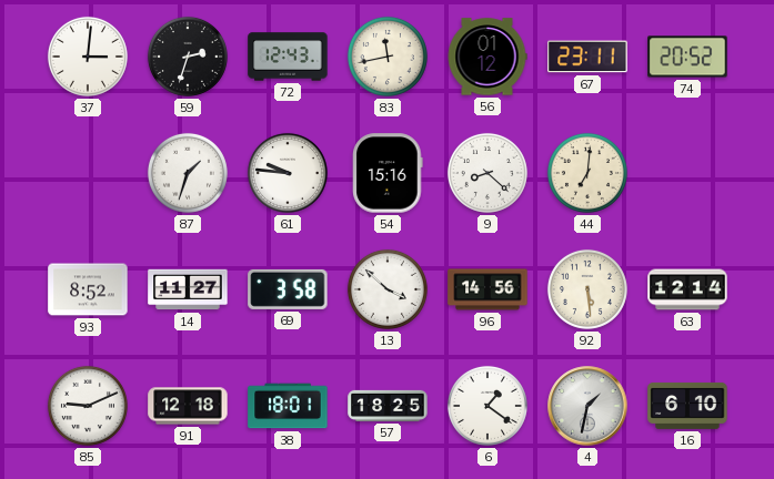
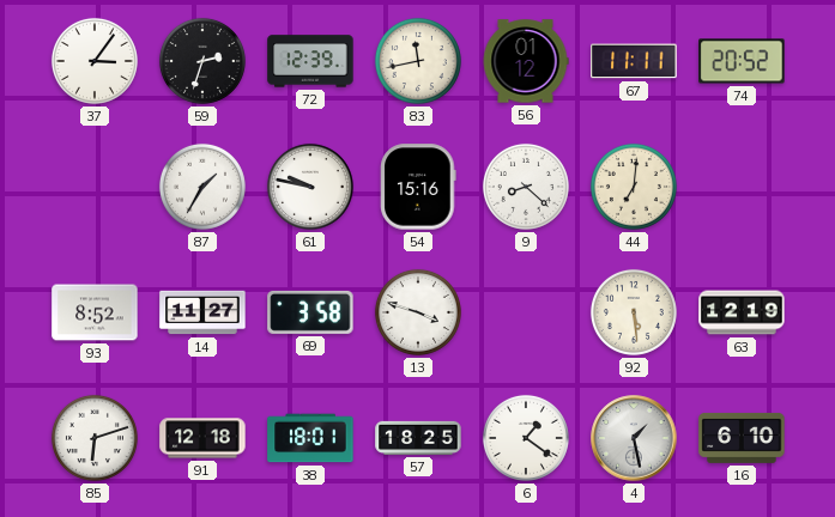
37: 3:01 -> 3:06 (95, 61)
72: 12:43 -> 12:39 (310, 61)
67: 23:11 -> 11:11 (634, 61)
87: 1:33 -> 1:35 (202, 187)
61: 9:46 -> 9:47 (310, 187)
13: 3:52 -> 3:48 (418, 312)
96: 14:56 -> none (487, 289)
63: 12:14 -> 12:19 (742, 312)
85: 9:11 -> 6:12 (95, 438)
4: 1:32 -> 1:28 (634, 438)
